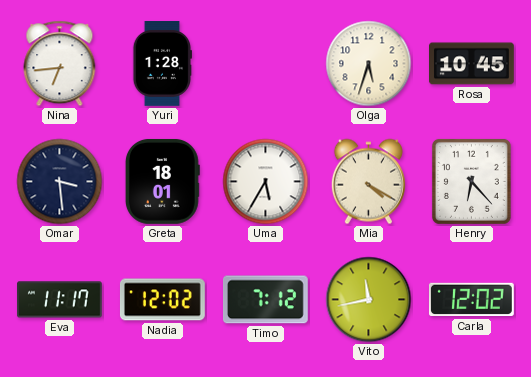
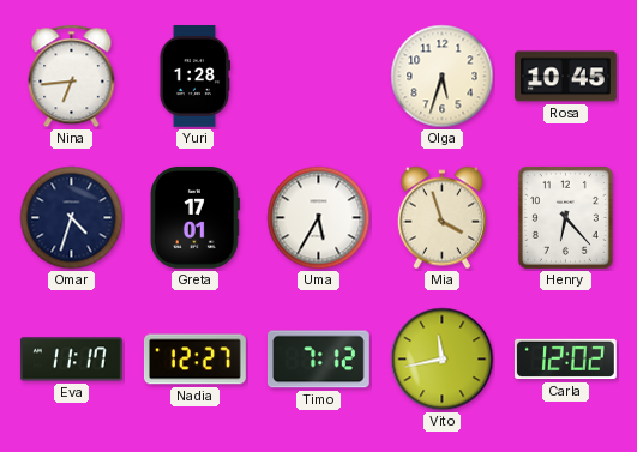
Omar: 3:29 -> 4:33 (72, 218)
Greta: 18:01 -> 17:01 (194, 217)
Mia: 4:20 -> 3:57 (441, 218)
Nadia: 12:02 -> 12:27 (194, 360)
